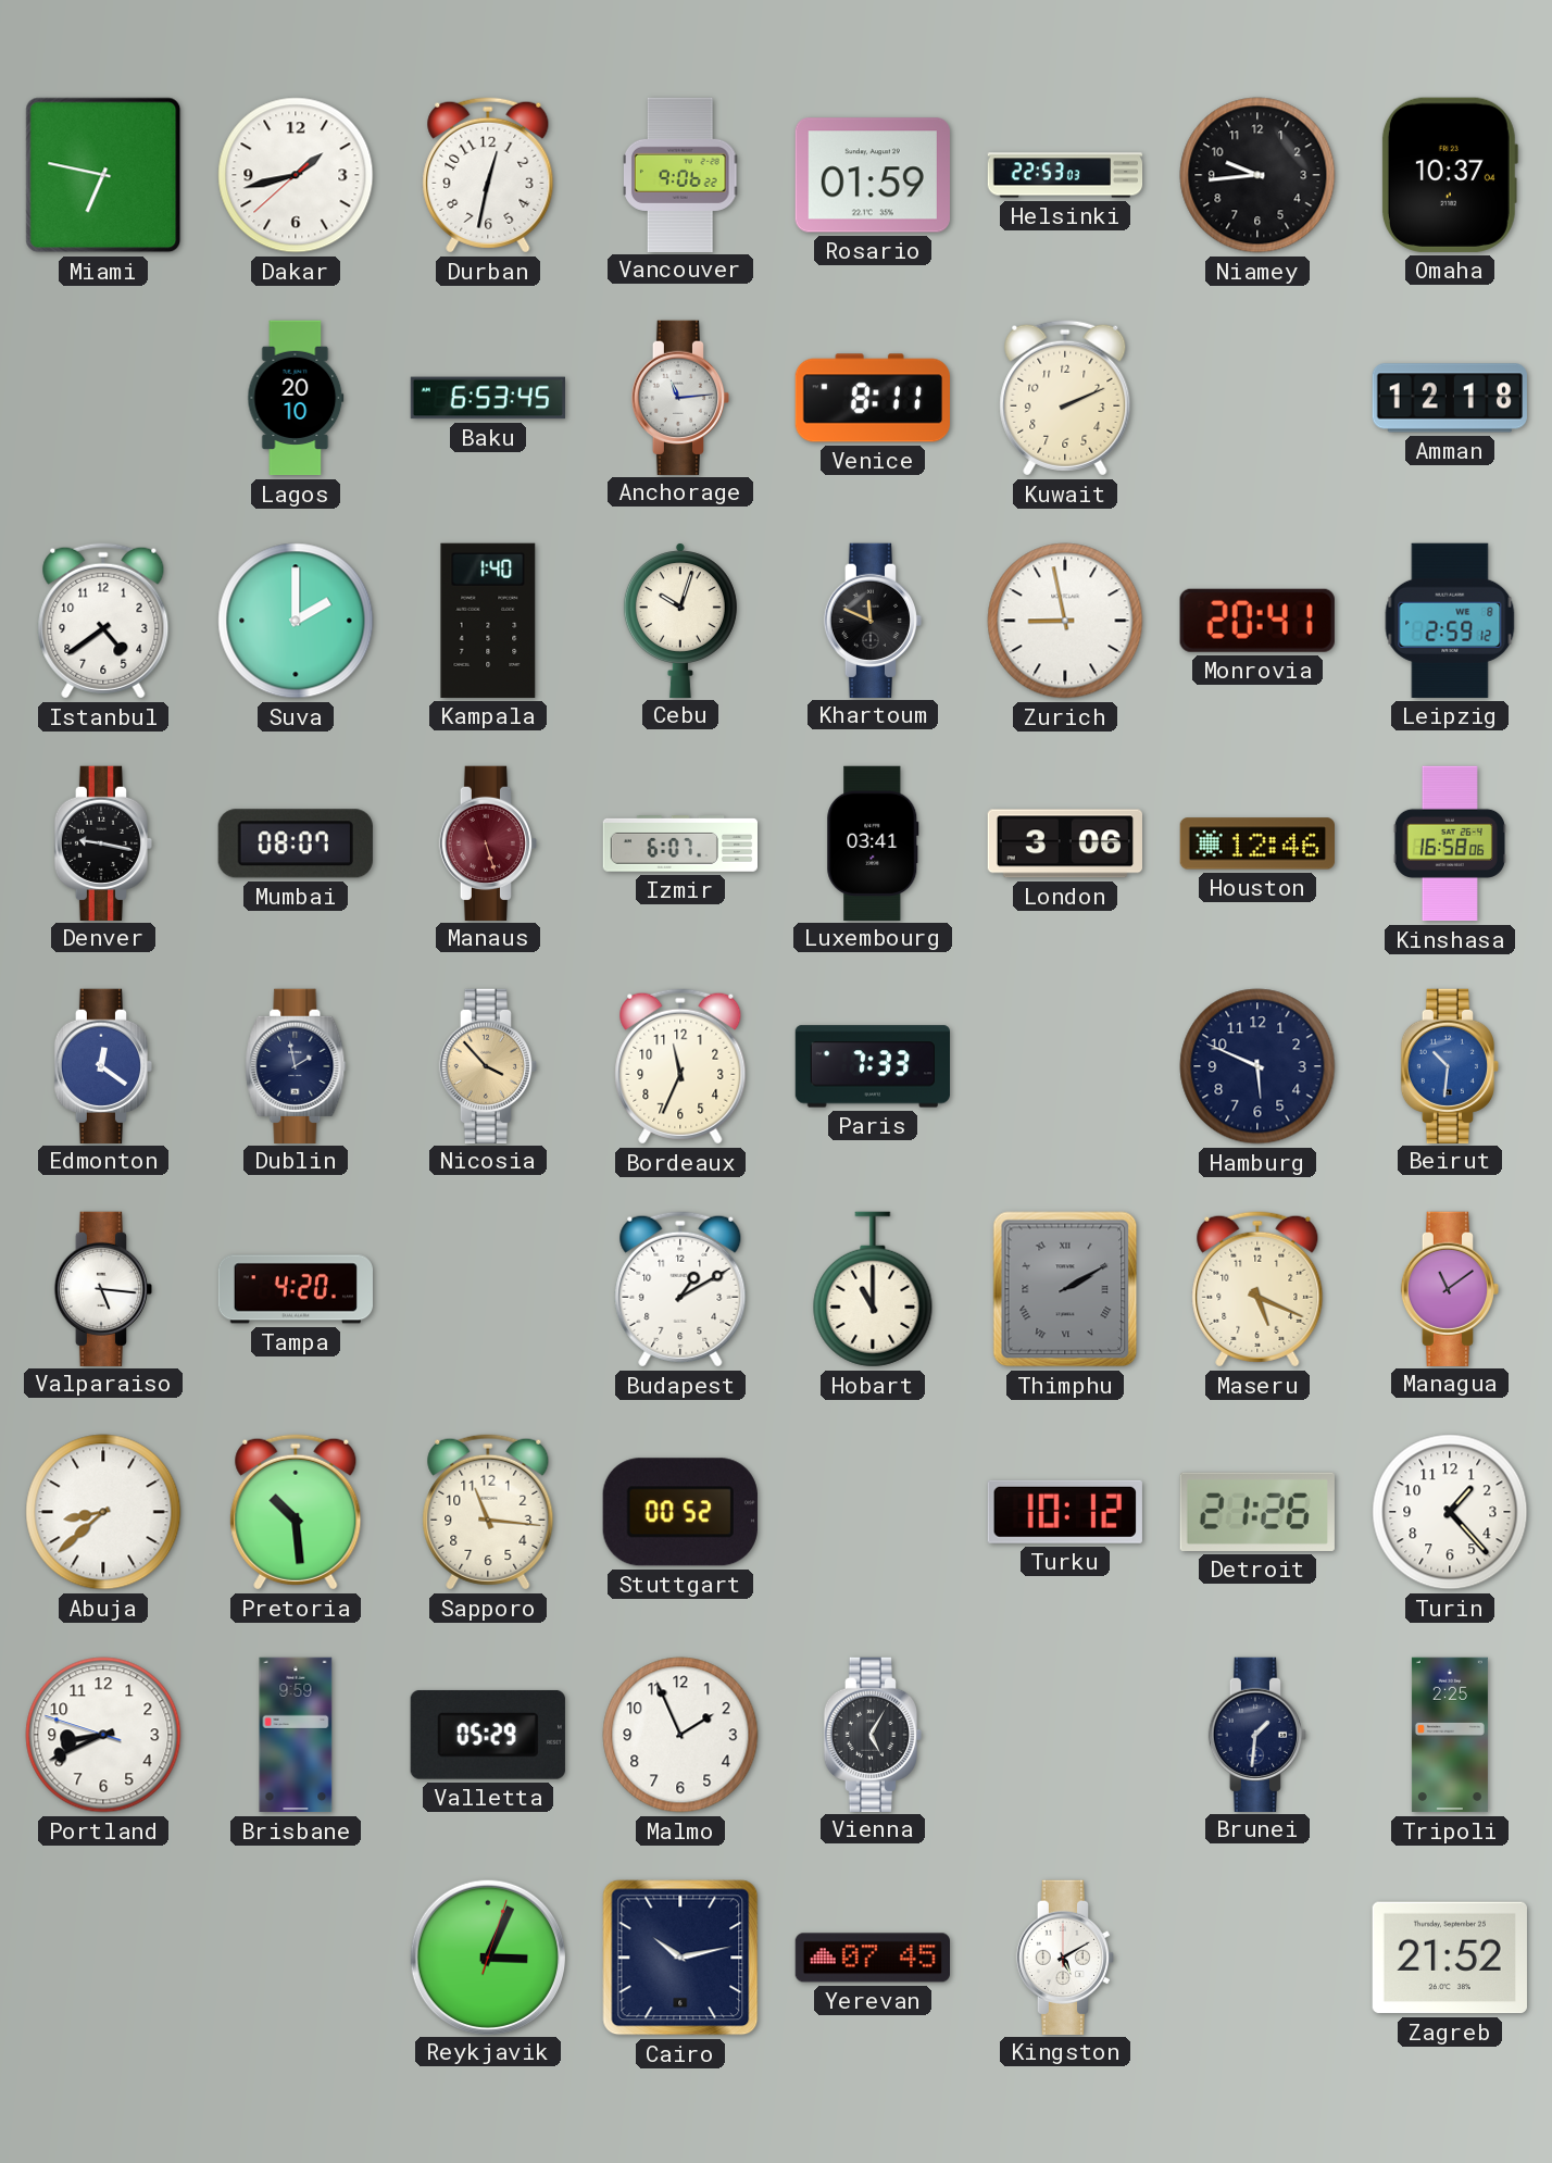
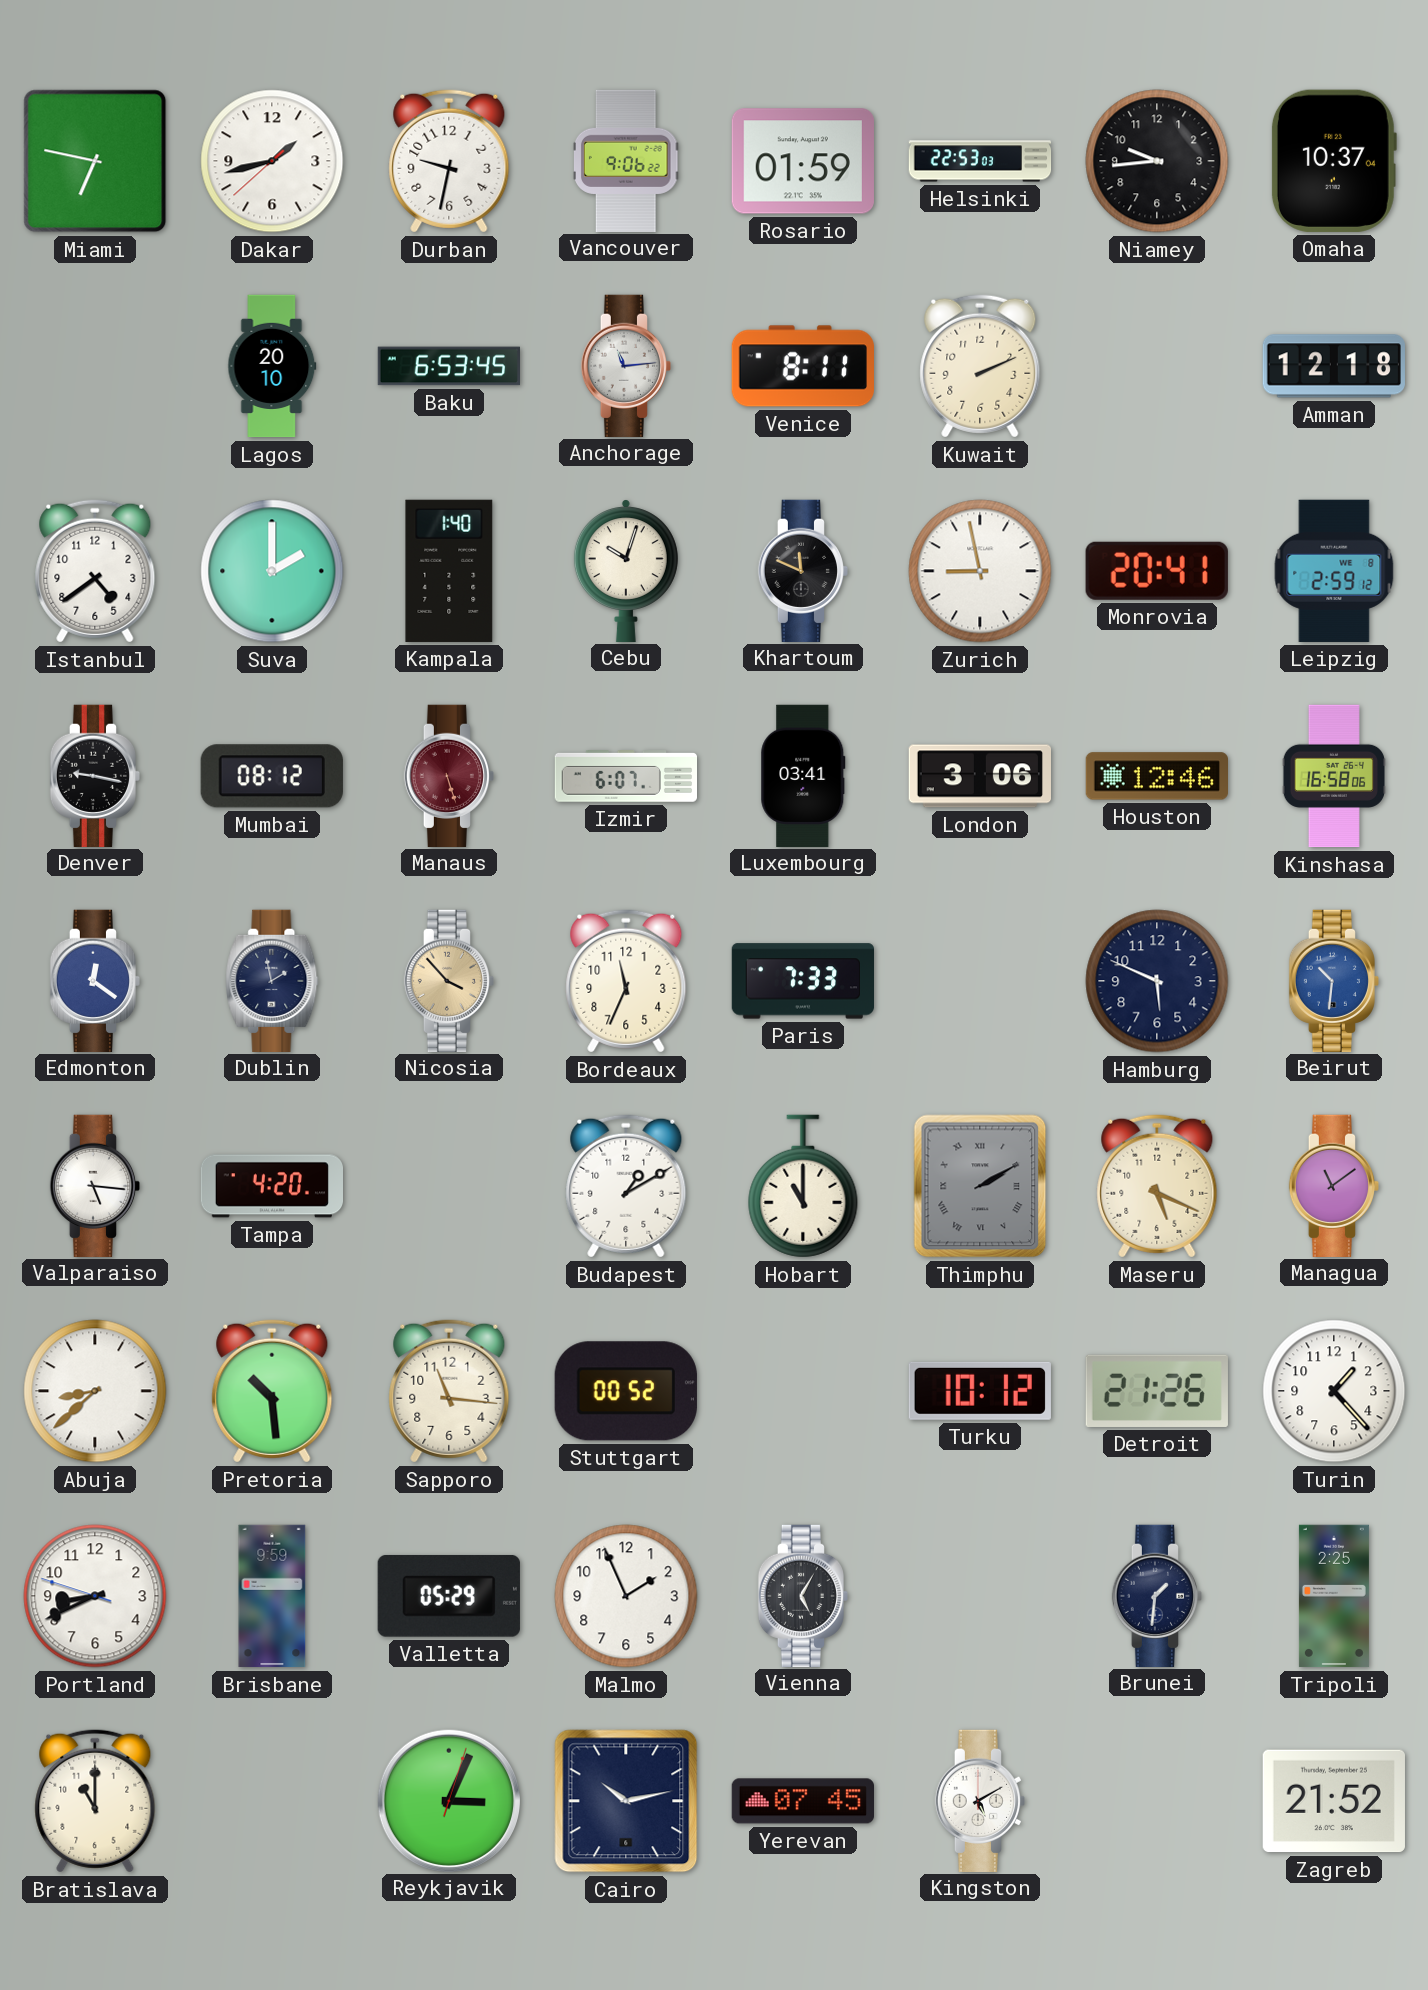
Durban: 12:32 -> 9:32 (449, 161)
Mumbai: 08:07 -> 08:12 (272, 776)
Bratislava: none -> 11:00 (95, 1801)
